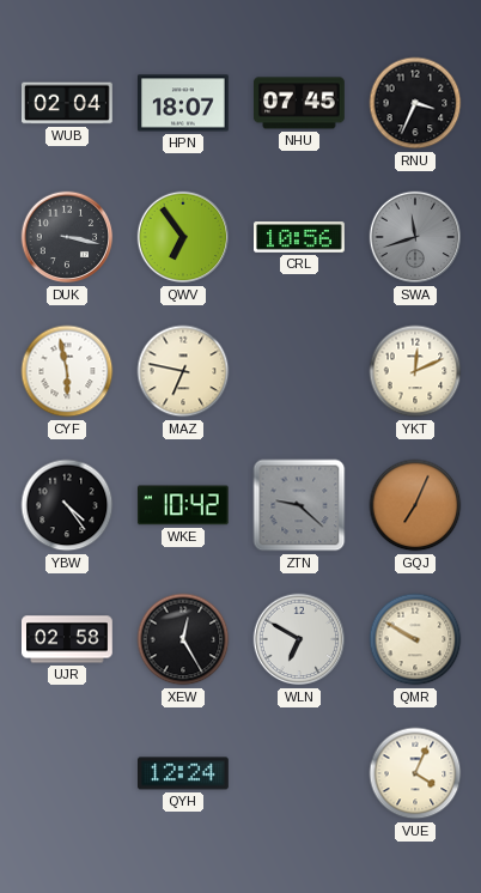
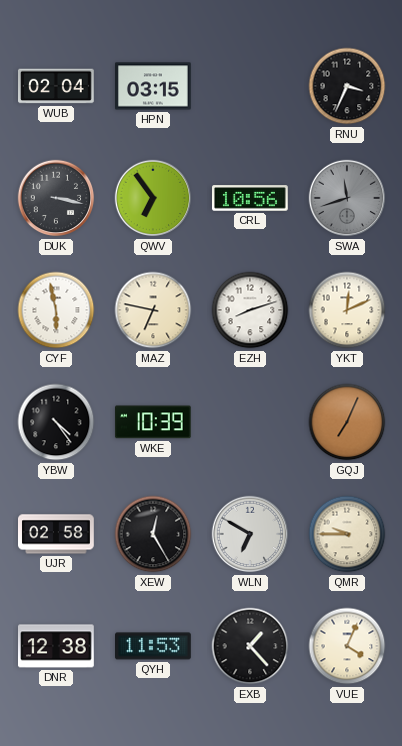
HPN: 18:07 -> 03:15 (154, 86)
NHU: 07:45 -> none (300, 103)
EZH: none -> 8:12 (250, 310)
WKE: 10:42 -> 10:39 (153, 422)
ZTN: 9:22 -> none (299, 505)
QMR: 9:50 -> 9:45 (347, 534)
DNR: none -> 12:38 (57, 646)
QYH: 12:24 -> 11:53 (154, 646)
EXB: none -> 1:23 (250, 646)
